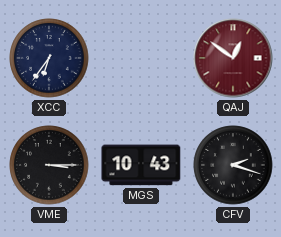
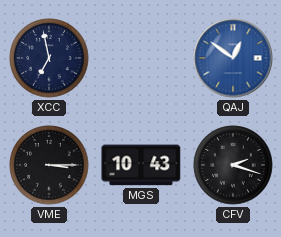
XCC: 6:36 -> 6:58 (49, 58)
QAJ dial: burgundy -> blue (233, 58)
